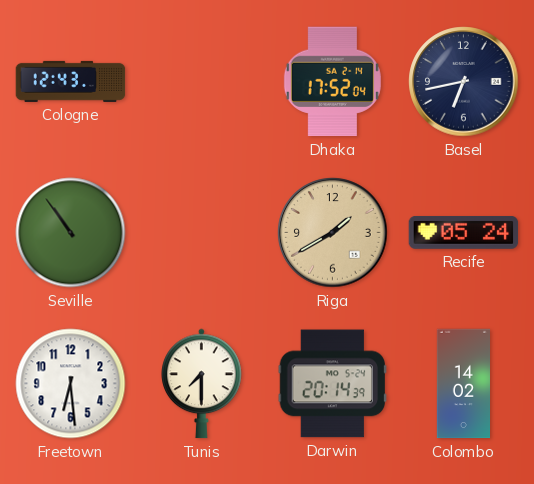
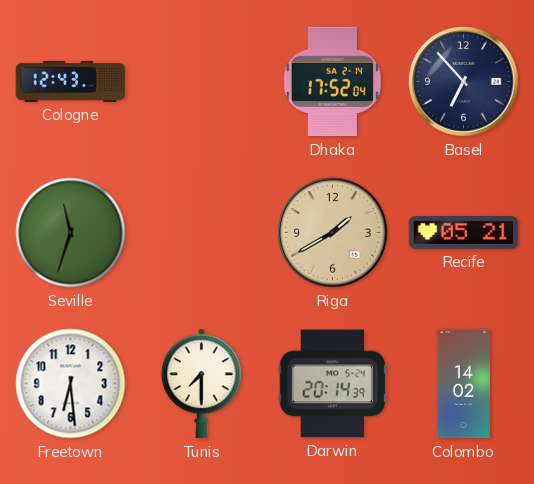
Basel: 6:43 -> 6:53 (464, 82)
Seville: 10:54 -> 11:33 (71, 233)
Recife: 05:24 -> 05:21 (464, 233)
